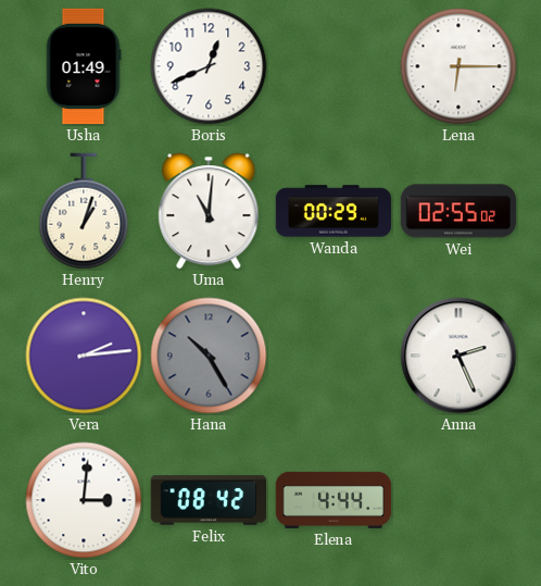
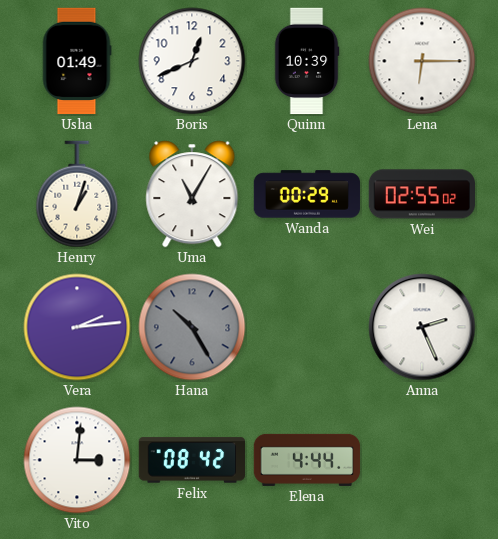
Quinn: none -> 10:39 (307, 61)
Uma: 11:01 -> 11:05 (192, 194)
